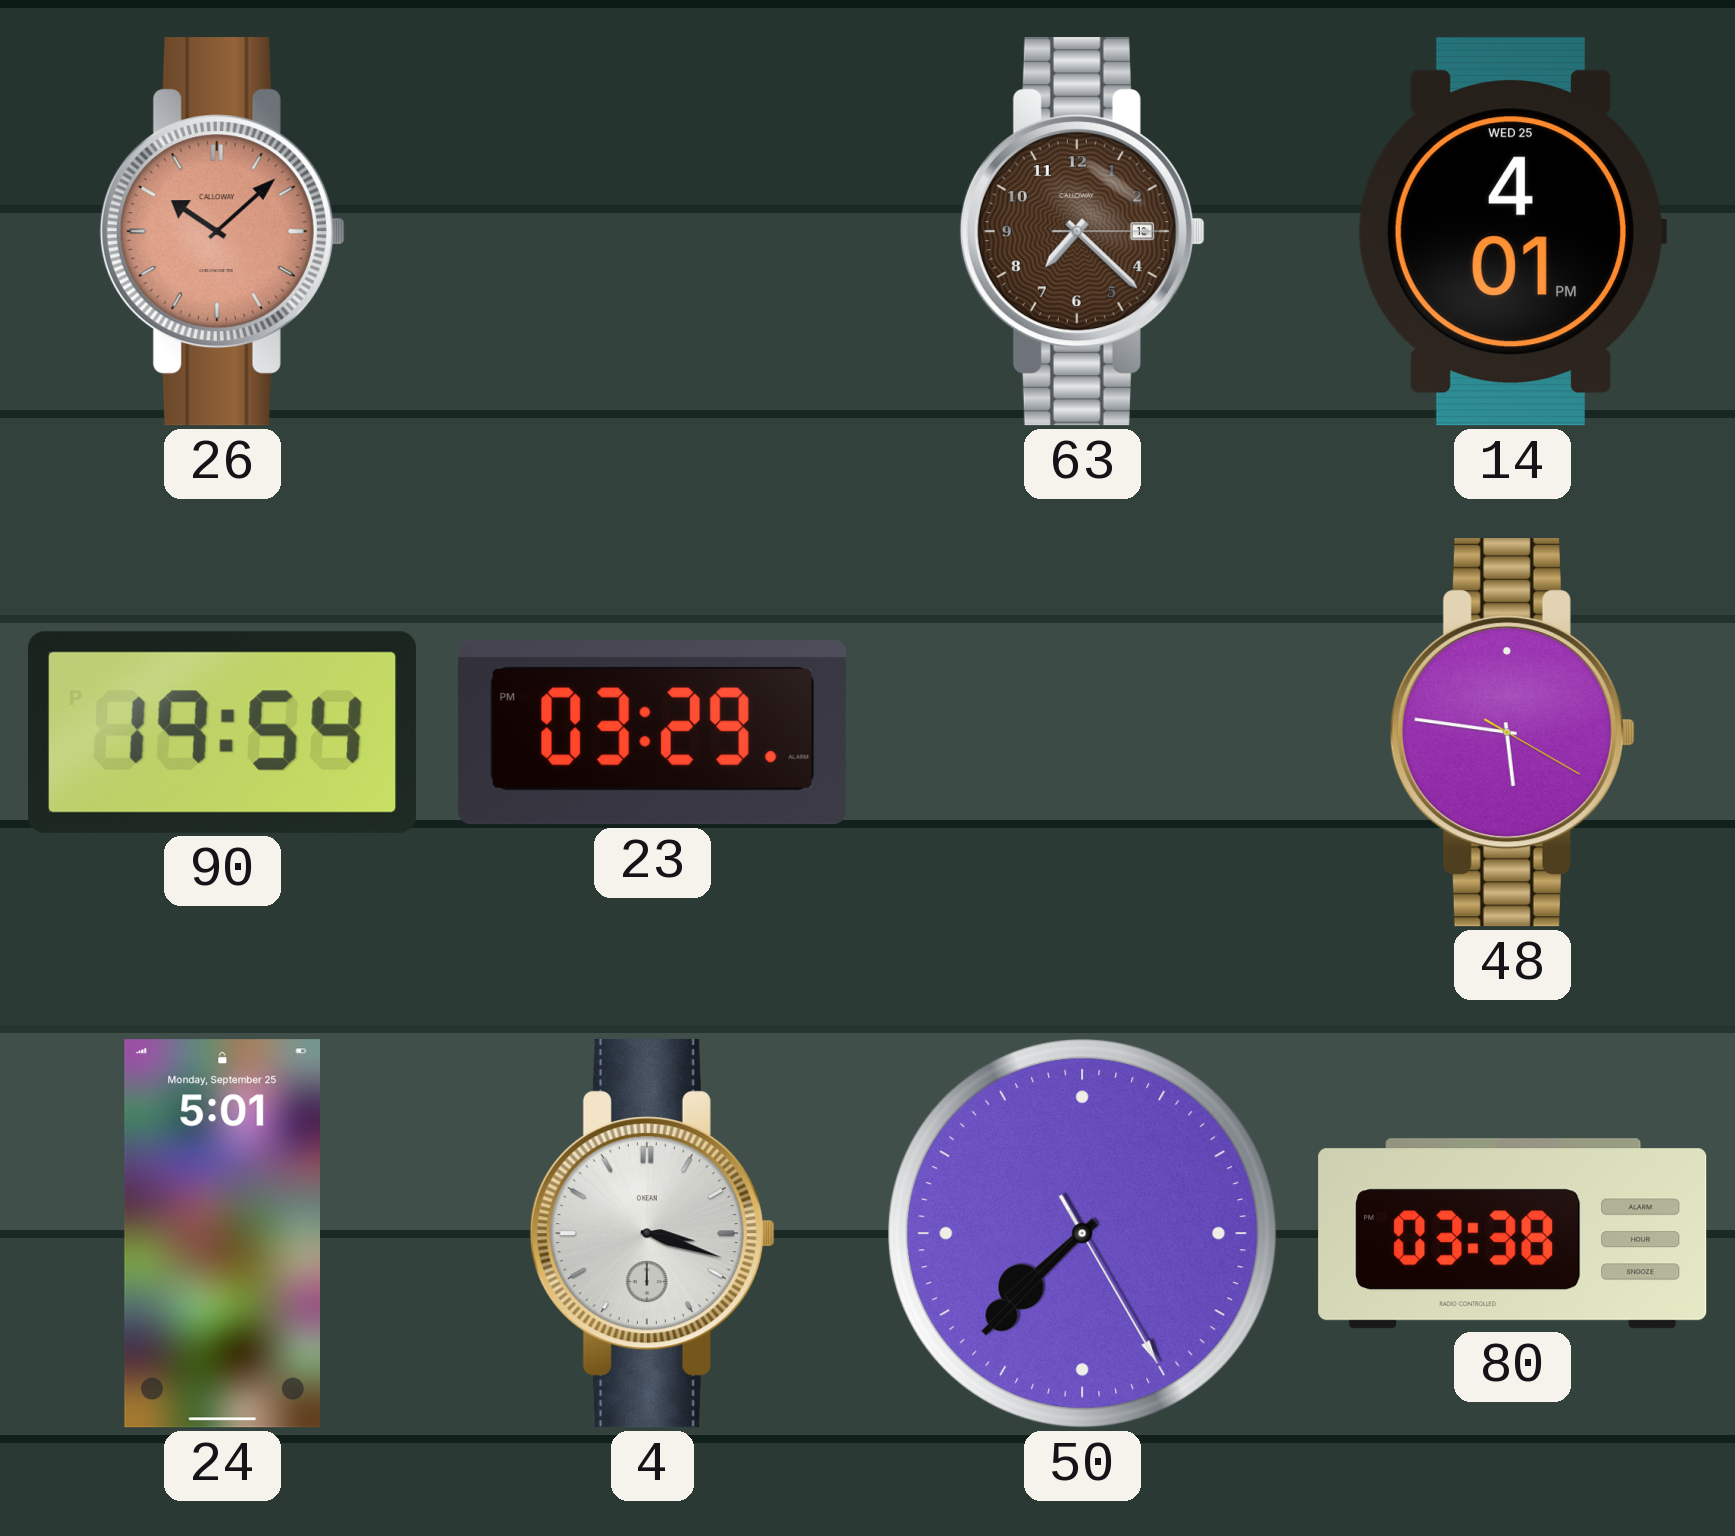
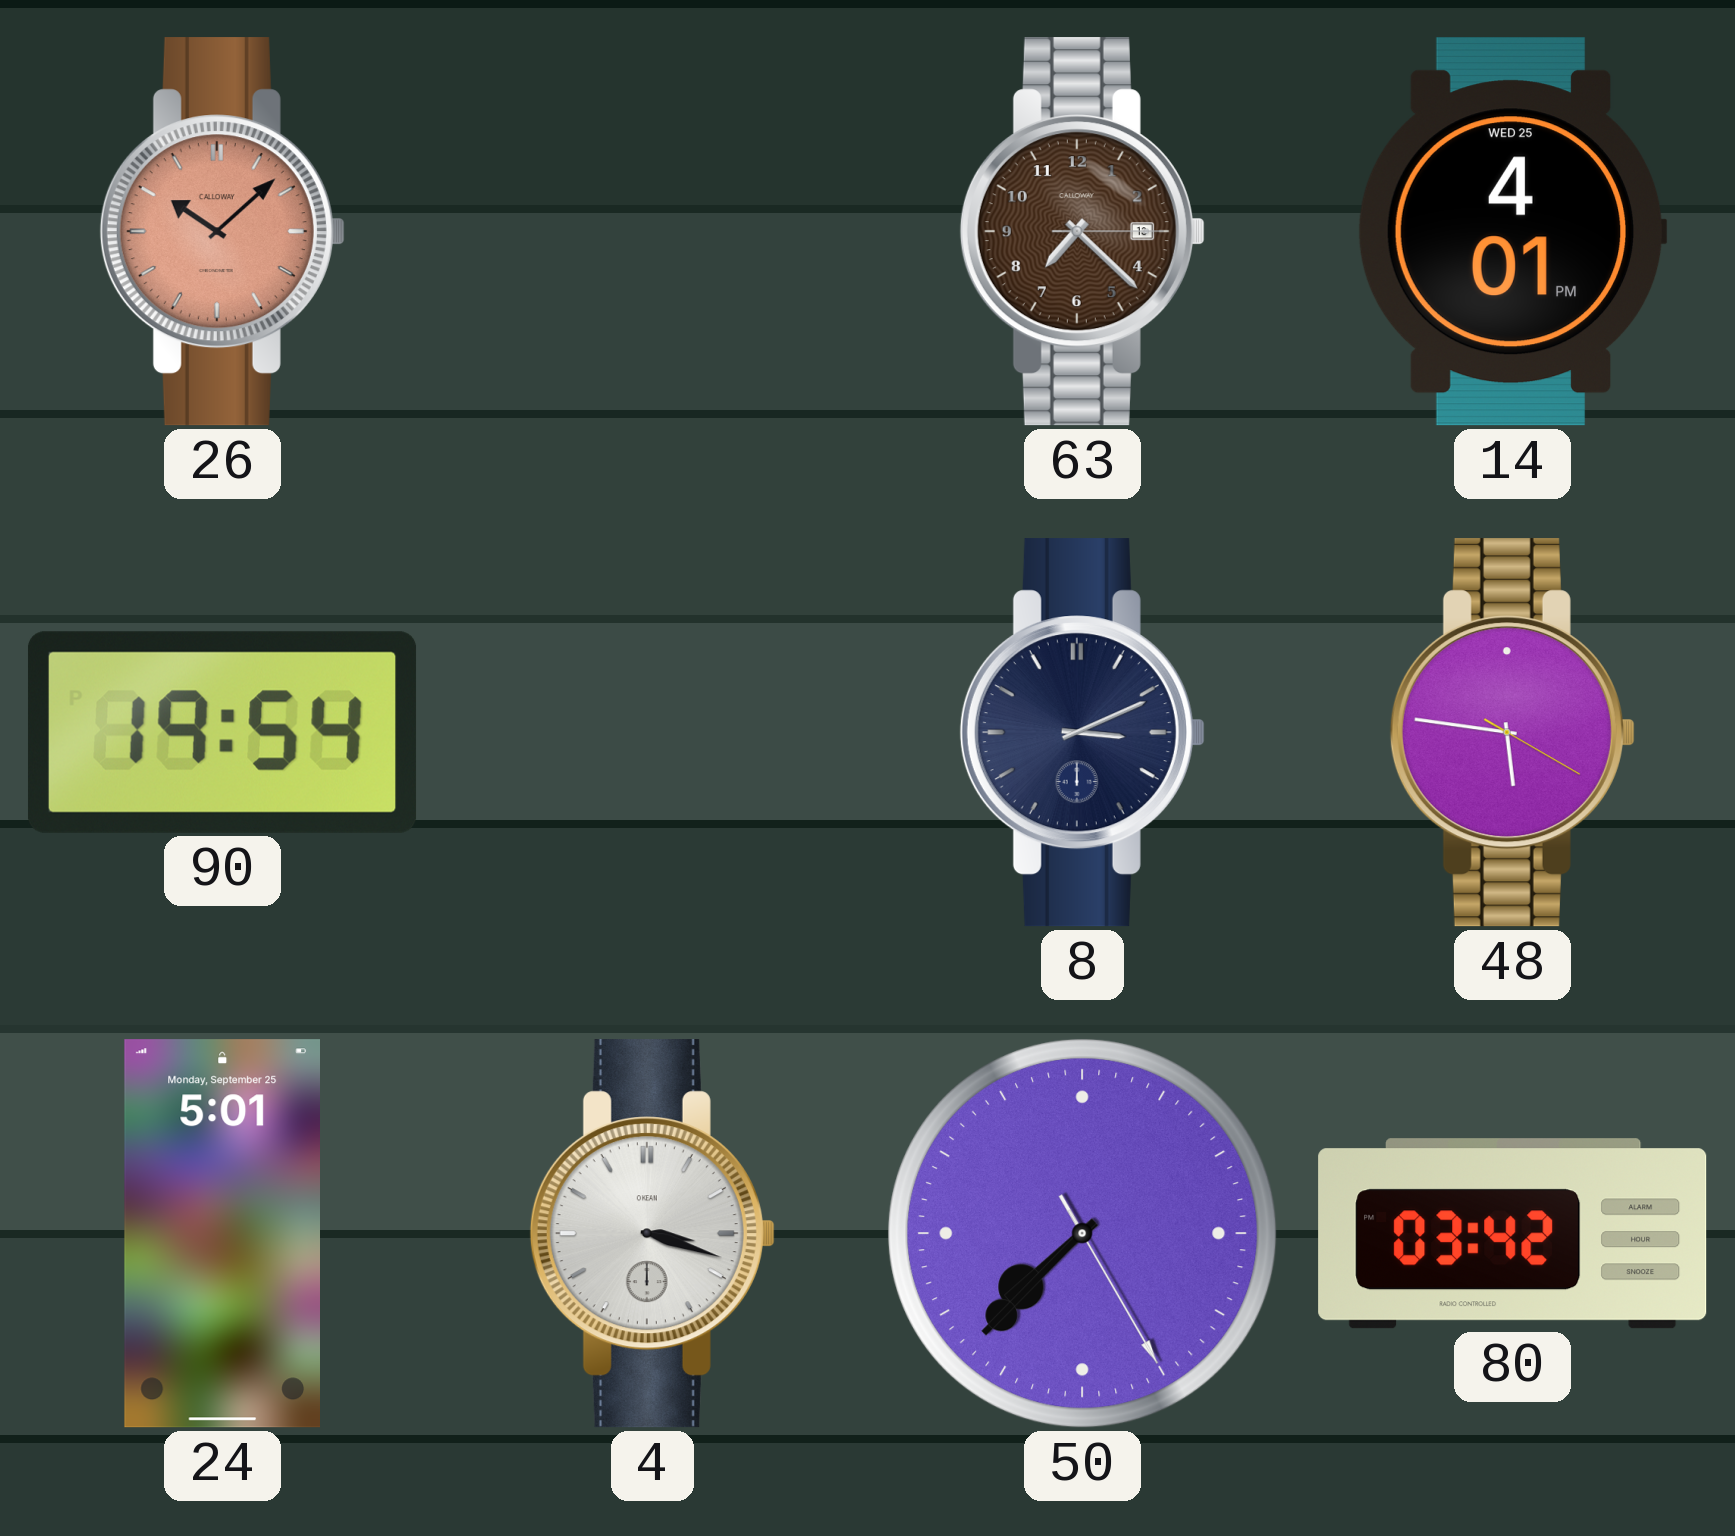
23: 03:29 -> none (653, 733)
8: none -> 3:11 (1082, 733)
80: 03:38 -> 03:42 (1513, 1234)
